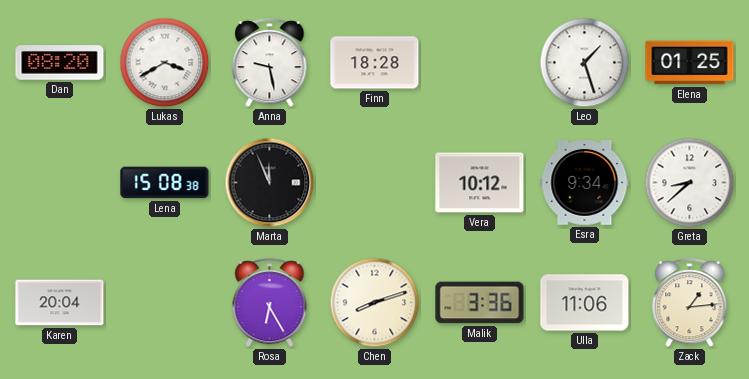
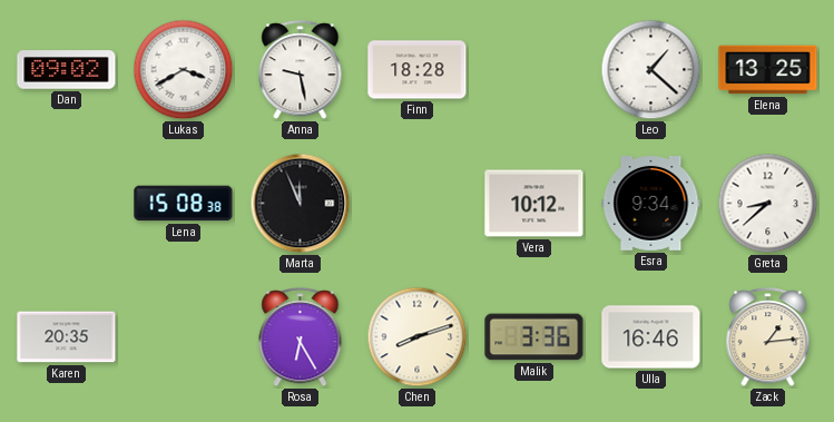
Dan: 08:20 -> 09:02 (67, 70)
Leo: 1:27 -> 1:22 (651, 70)
Elena: 01:25 -> 13:25 (768, 70)
Karen: 20:04 -> 20:35 (67, 337)
Ulla: 11:06 -> 16:46 (651, 337)
